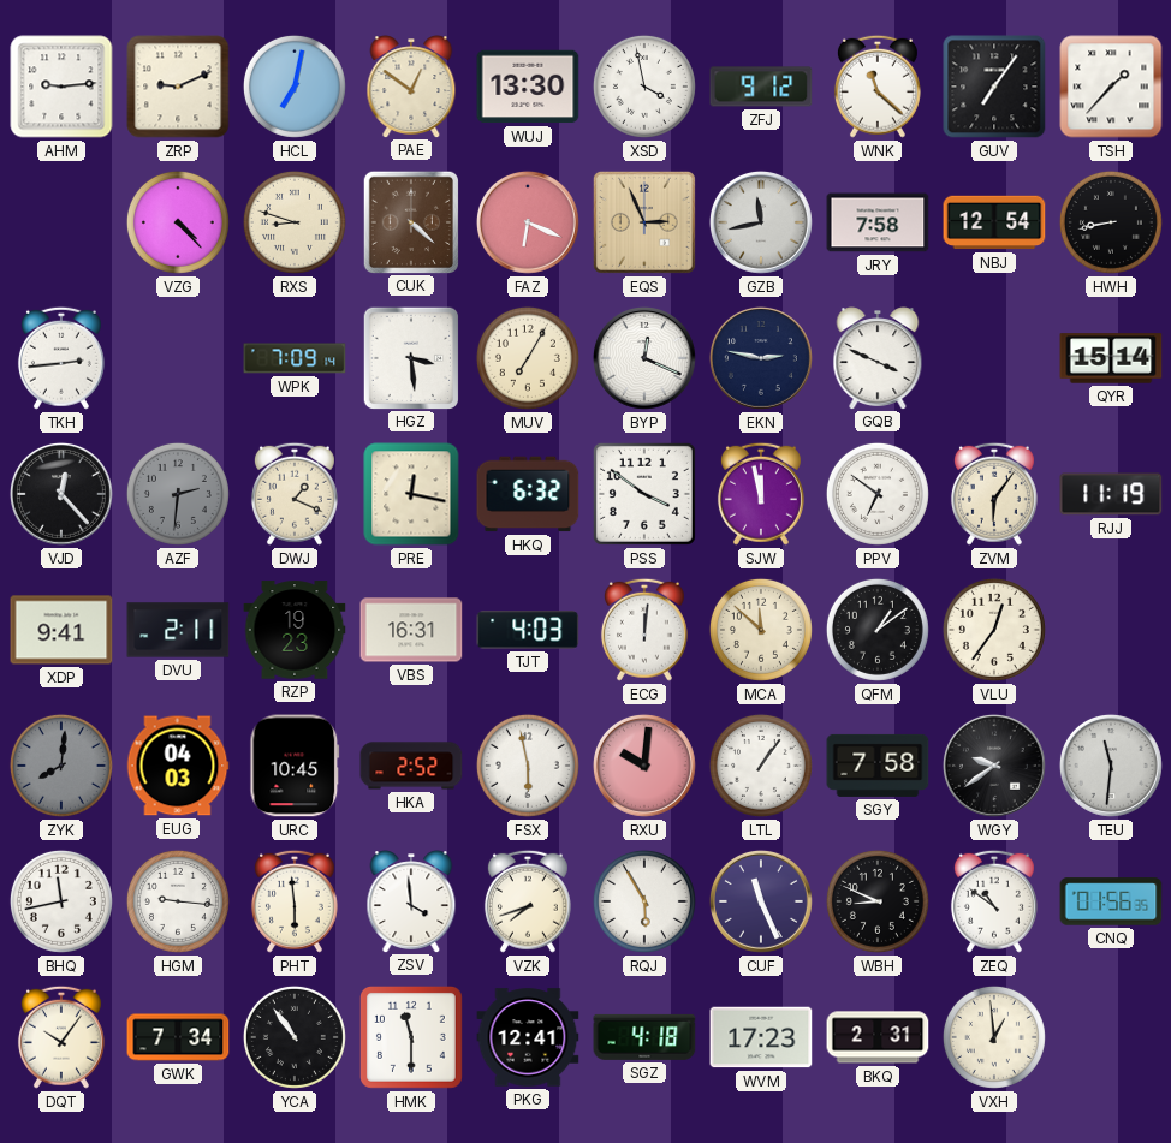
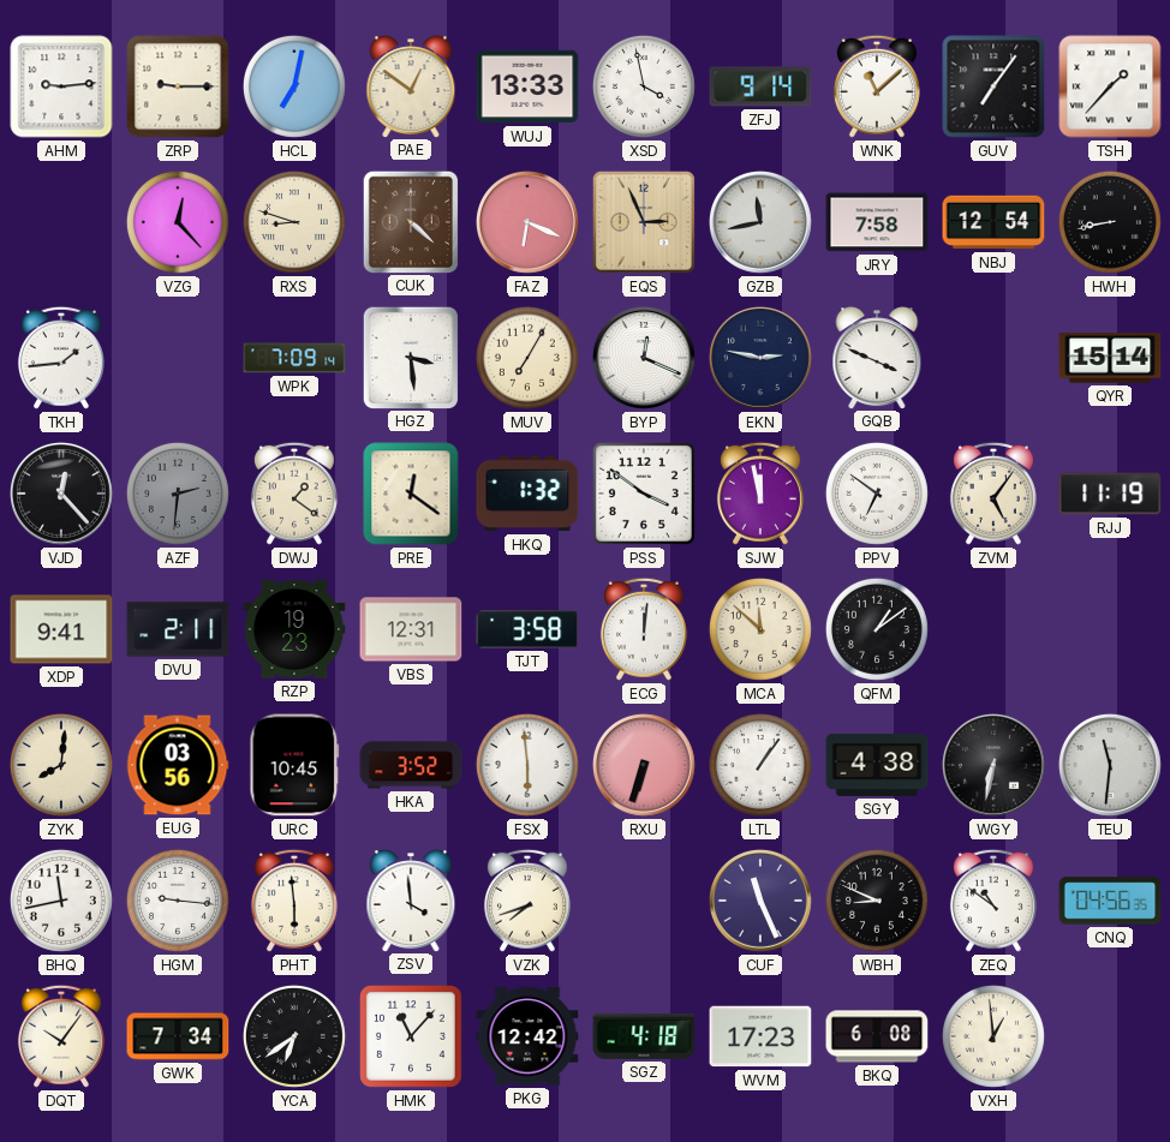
ZRP: 9:11 -> 9:15 (178, 86)
WUJ: 13:30 -> 13:33 (527, 86)
ZFJ: 9:12 -> 9:14 (760, 86)
WNK: 11:22 -> 11:08 (877, 86)
VZG: 4:23 -> 12:23 (178, 222)
TKH: 2:44 -> 1:44 (61, 358)
DWJ: 1:19 -> 1:21 (294, 494)
PRE: 12:17 -> 12:21 (411, 494)
HKQ: 6:32 -> 1:32 (527, 494)
ZVM: 6:06 -> 5:06 (993, 494)
VBS: 16:31 -> 12:31 (411, 629)
TJT: 4:03 -> 3:58 (527, 629)
VLU: 12:36 -> none (994, 630)
ZYK dial: grey -> cream (61, 765)
EUG: 04:03 -> 03:56 (178, 765)
HKA: 2:52 -> 3:52 (411, 765)
FSX: 5:58 -> 5:59 (527, 765)
RXU: 10:01 -> 6:33 (644, 765)
SGY: 7:58 -> 4:38 (877, 765)
WGY: 9:39 -> 6:32 (993, 765)
RQJ: 5:55 -> none (644, 901)
CNQ: 01:56 -> 04:56 (1110, 901)
YCA: 10:54 -> 6:39 (294, 1036)
HMK: 11:30 -> 11:07 (412, 1038)
PKG: 12:41 -> 12:42 (527, 1036)
BKQ: 2:31 -> 6:08 (877, 1036)
